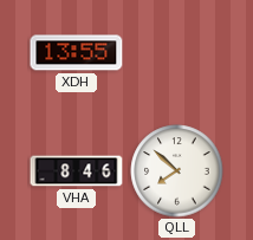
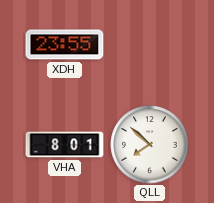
XDH: 13:55 -> 23:55 (65, 45)
VHA: 8:46 -> 8:01 (65, 145)
